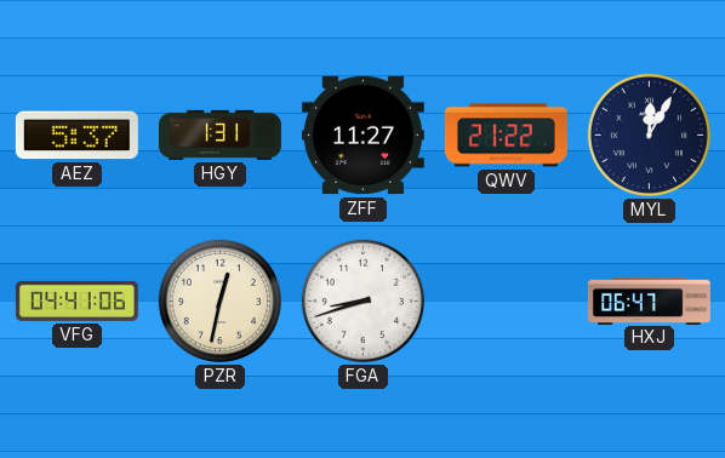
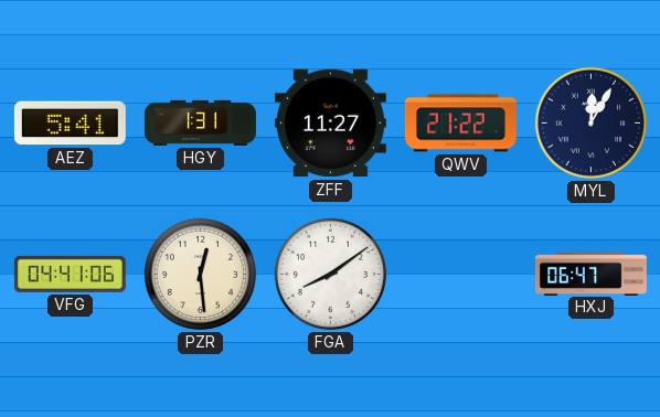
AEZ: 5:37 -> 5:41 (70, 124)
PZR: 12:32 -> 12:29 (200, 274)
FGA: 8:42 -> 8:09 (330, 274)
